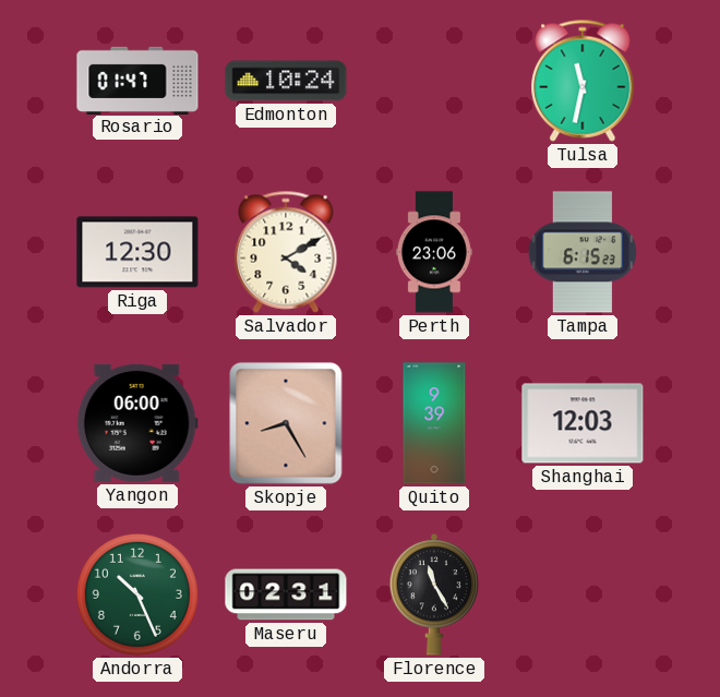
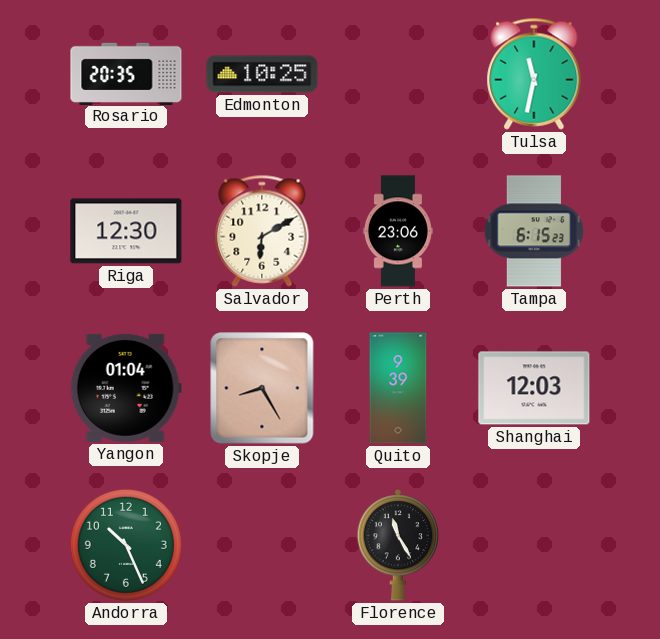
Rosario: 01:47 -> 20:35 (126, 73)
Edmonton: 10:24 -> 10:25 (262, 74)
Salvador: 4:10 -> 6:10 (262, 231)
Yangon: 06:00 -> 01:04 (126, 388)
Maseru: 02:31 -> none (286, 594)
